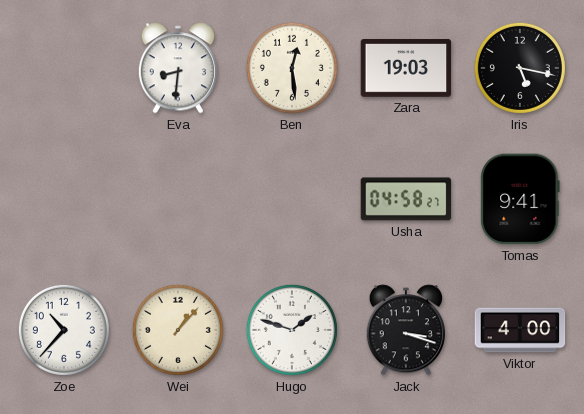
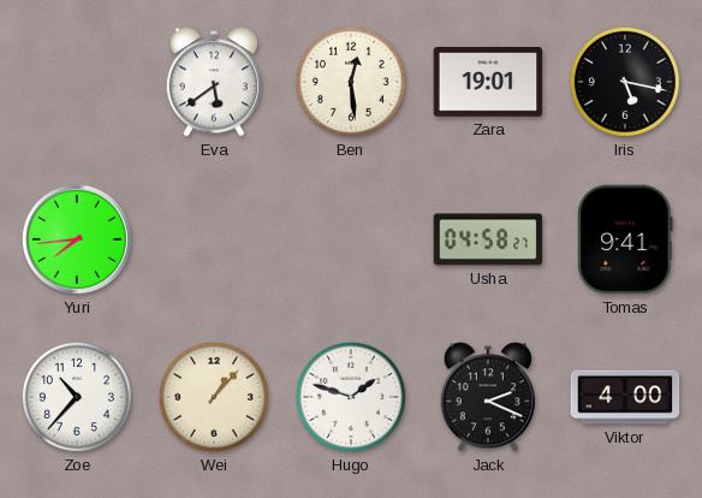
Eva: 8:31 -> 5:39 (213, 82)
Zara: 19:03 -> 19:01 (488, 83)
Yuri: none -> 7:44 (77, 239)
Jack: 3:18 -> 2:19 (487, 397)
